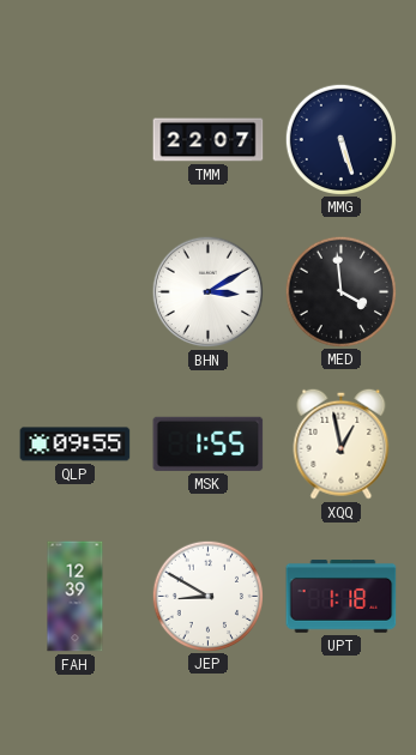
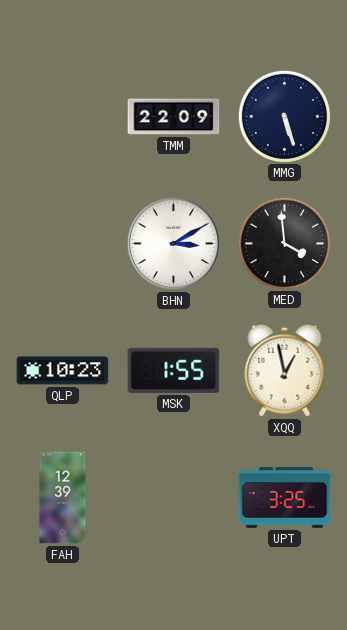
TMM: 22:07 -> 22:09 (174, 117)
QLP: 09:55 -> 10:23 (63, 371)
JEP: 8:50 -> none (207, 596)
UPT: 1:18 -> 3:25 (285, 498)
